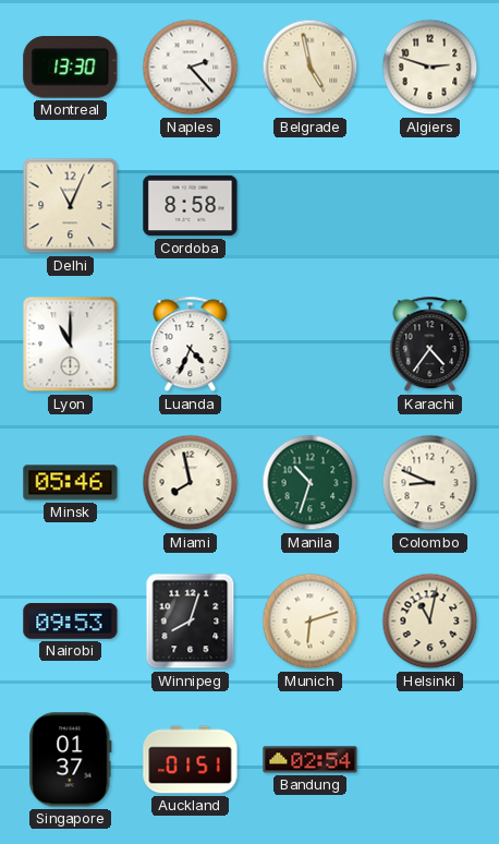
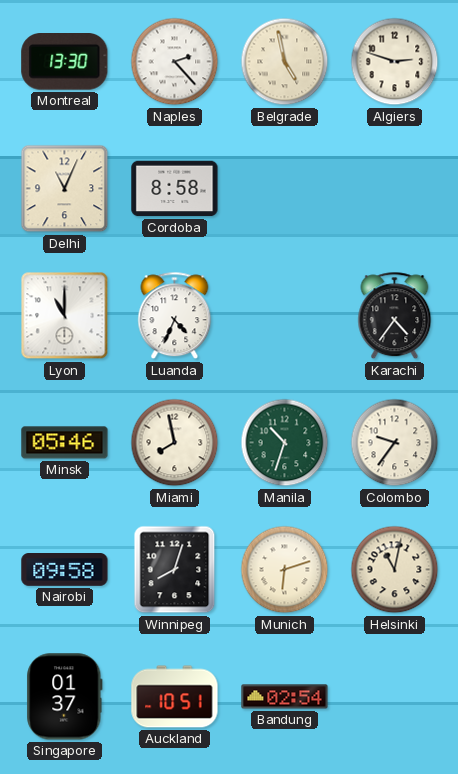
Colombo: 8:49 -> 9:36 (395, 443)
Nairobi: 09:53 -> 09:58 (65, 570)
Auckland: 01:51 -> 10:51 (175, 697)
